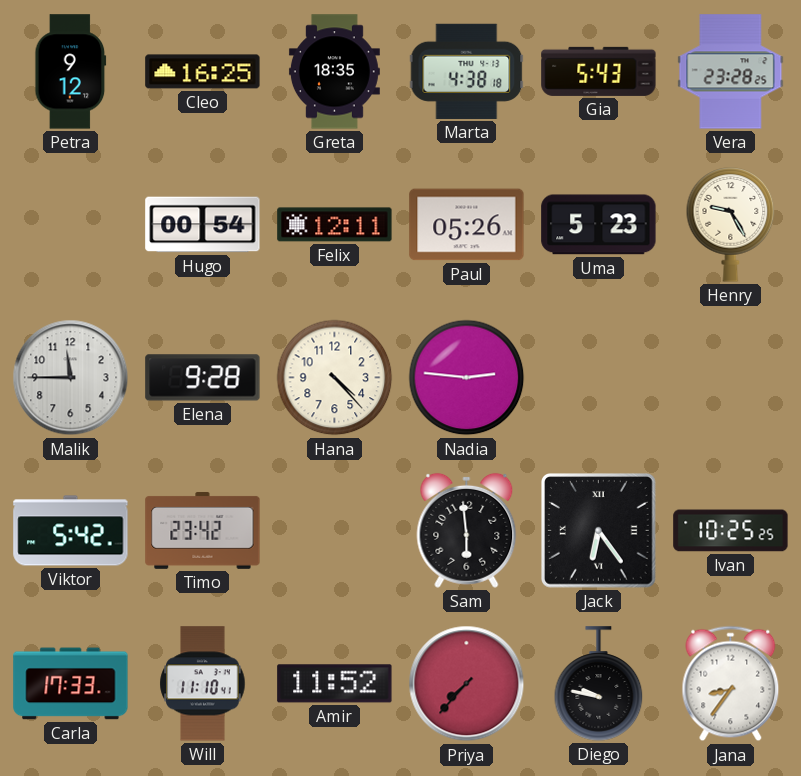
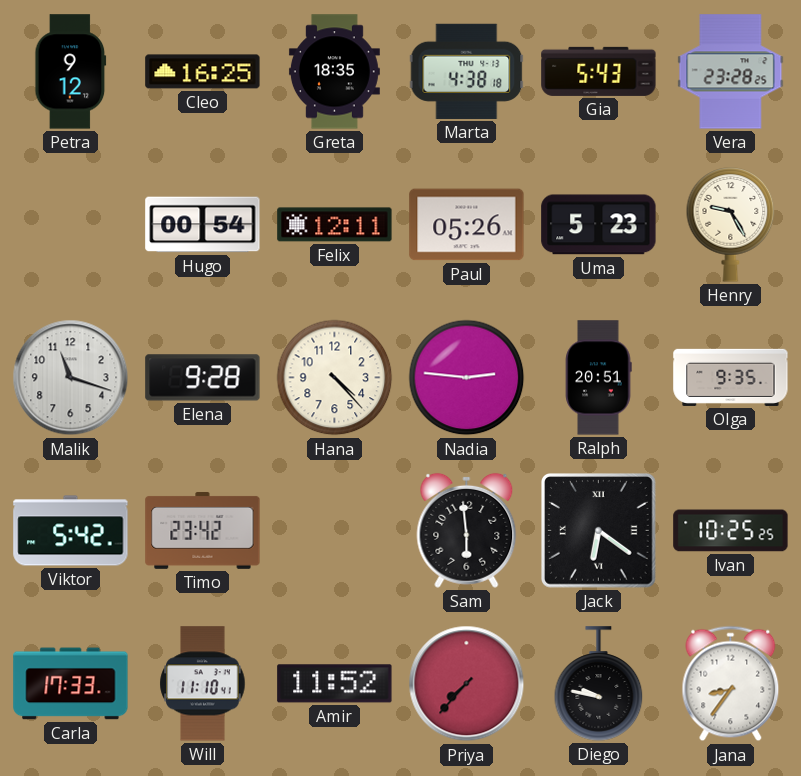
Malik: 11:45 -> 11:18 (71, 378)
Ralph: none -> 20:51 (598, 378)
Olga: none -> 9:35 (731, 377)
Jack: 6:24 -> 6:21 (599, 531)
